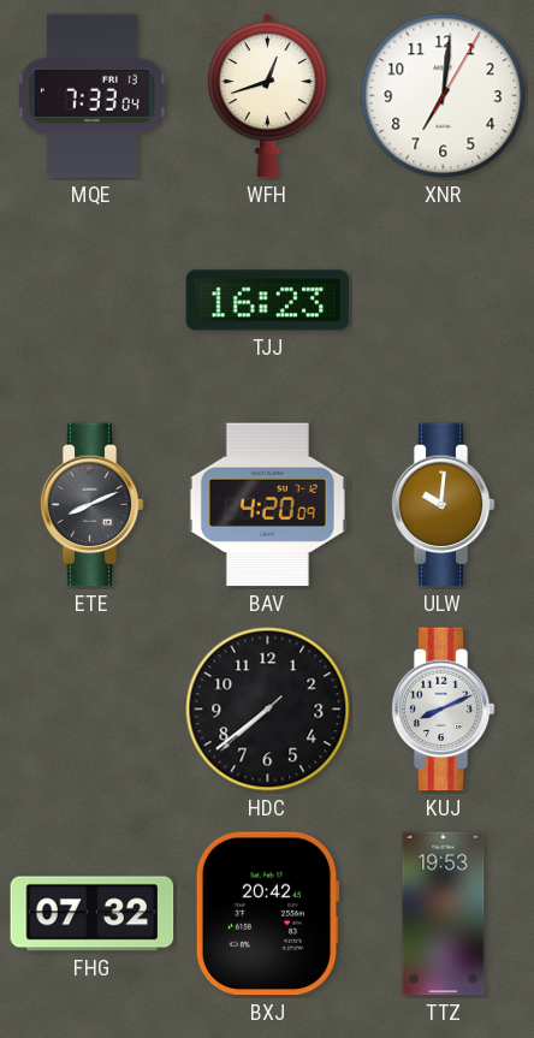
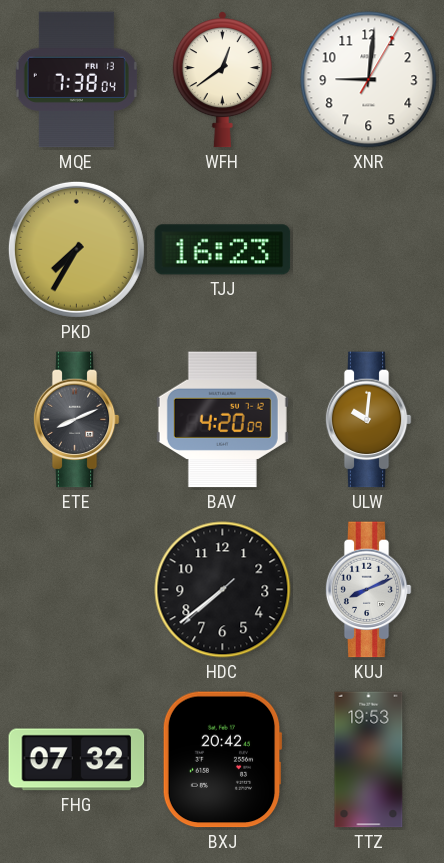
MQE: 7:33 -> 7:38 (76, 80)
WFH: 12:42 -> 12:39 (222, 80)
XNR: 7:01 -> 9:01 (369, 80)
PKD: none -> 7:35 (76, 249)
